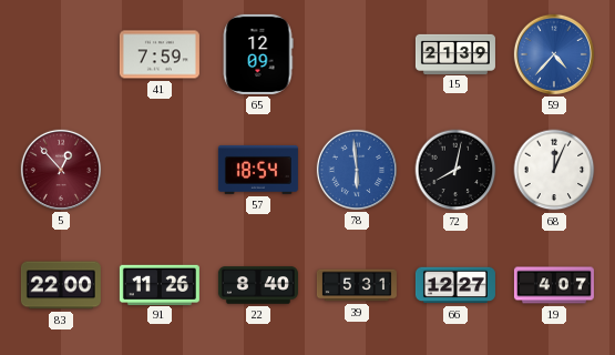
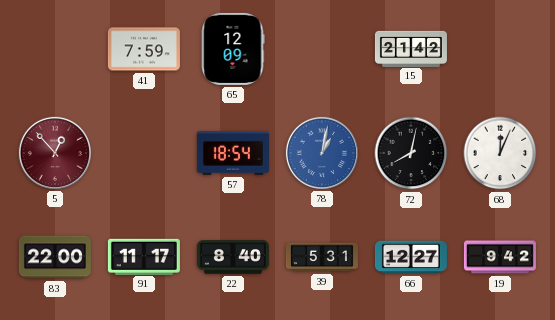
15: 21:39 -> 21:42 (411, 48)
59: 4:37 -> none (554, 54)
78: 5:59 -> 1:02 (322, 153)
91: 11:26 -> 11:17 (144, 256)
19: 4:07 -> 9:42 (500, 257)
